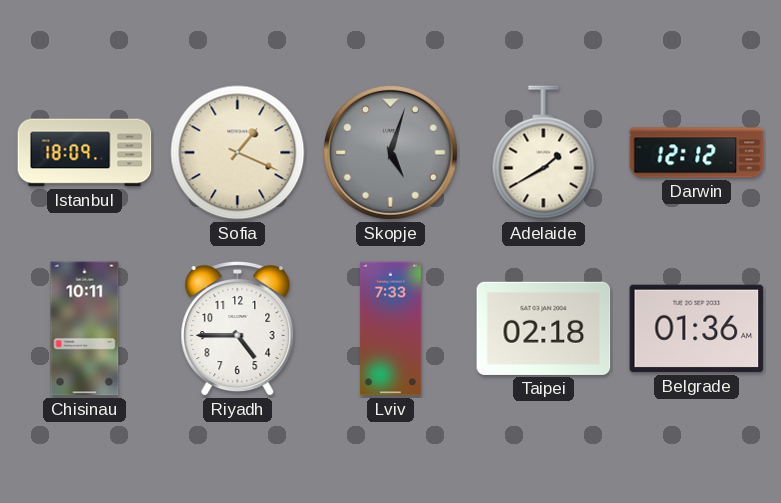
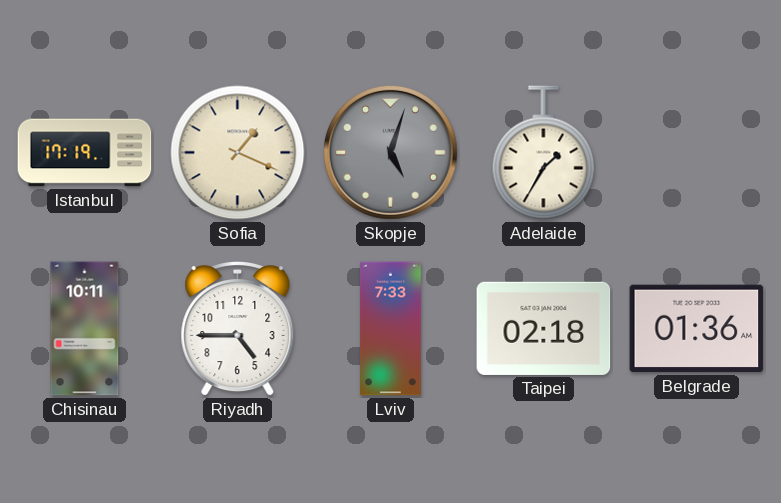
Istanbul: 18:09 -> 17:19 (85, 153)
Adelaide: 1:40 -> 1:35 (544, 153)
Darwin: 12:12 -> none (697, 153)
